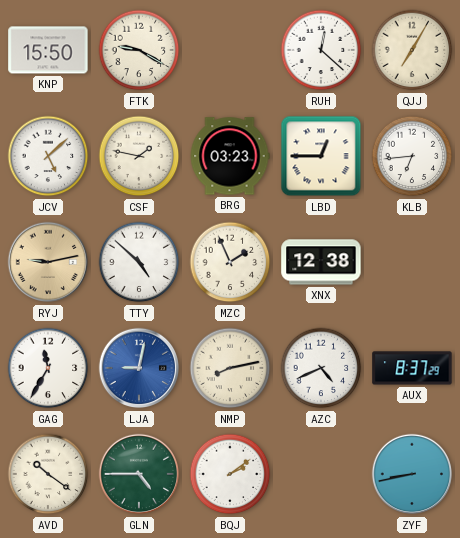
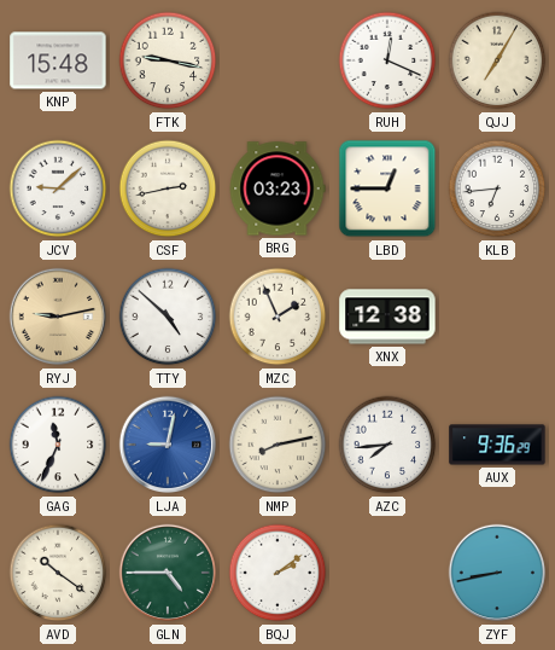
KNP: 15:50 -> 15:48 (58, 60)
FTK: 9:20 -> 9:17 (168, 60)
RUH: 12:22 -> 12:19 (387, 60)
JCV: 5:08 -> 9:08 (58, 188)
CSF: 1:47 -> 2:43 (168, 188)
GAG: 11:35 -> 11:34 (58, 445)
AZC: 4:41 -> 7:44 (387, 445)
AUX: 8:37 -> 9:36 (497, 445)
